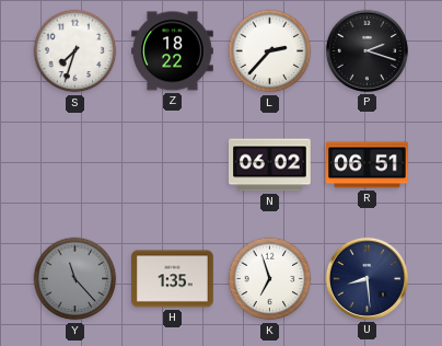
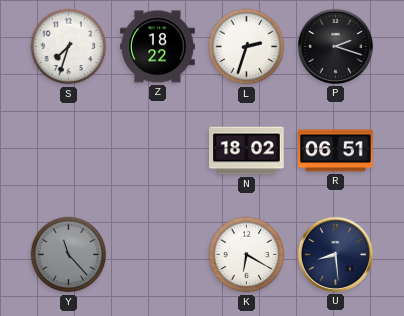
L: 2:37 -> 2:33 (247, 47)
N: 06:02 -> 18:02 (247, 151)
H: 1:35 -> none (173, 279)
K: 6:57 -> 6:20 (247, 255)
